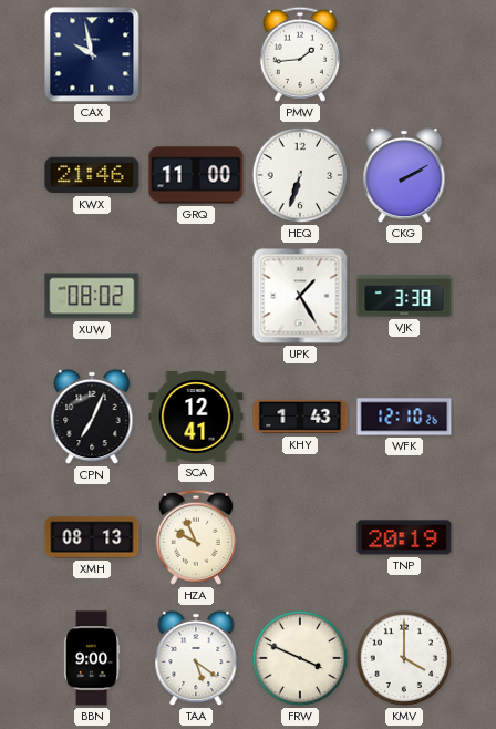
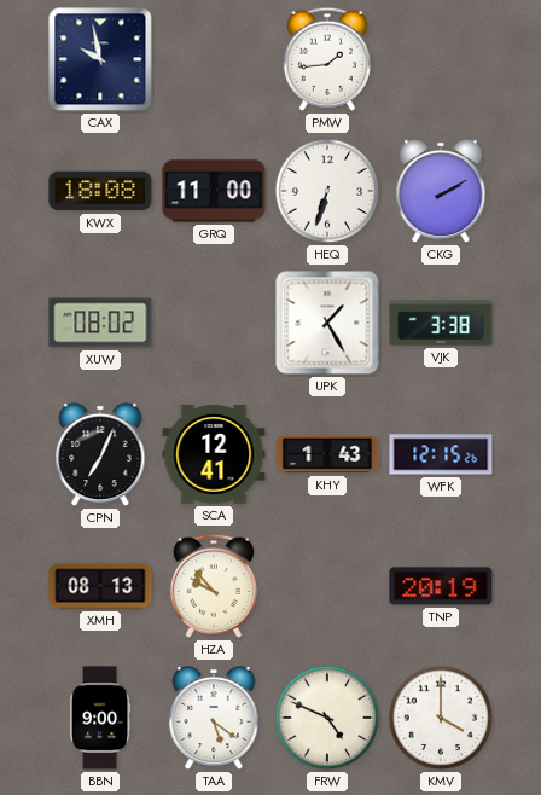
KWX: 21:46 -> 18:08 (100, 191)
WFK: 12:10 -> 12:15 (441, 454)
HZA: 9:56 -> 9:53 (213, 586)
FRW: 3:49 -> 4:49 (327, 718)
